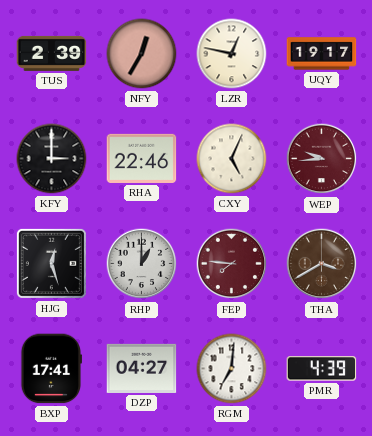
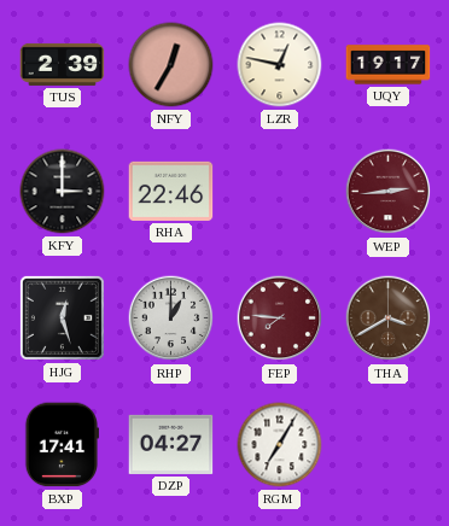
CXY: 5:04 -> none (232, 159)
WEP: 9:44 -> 2:44 (389, 192)
RGM: 7:01 -> 7:05 (280, 445)
PMR: 4:39 -> none (322, 369)
